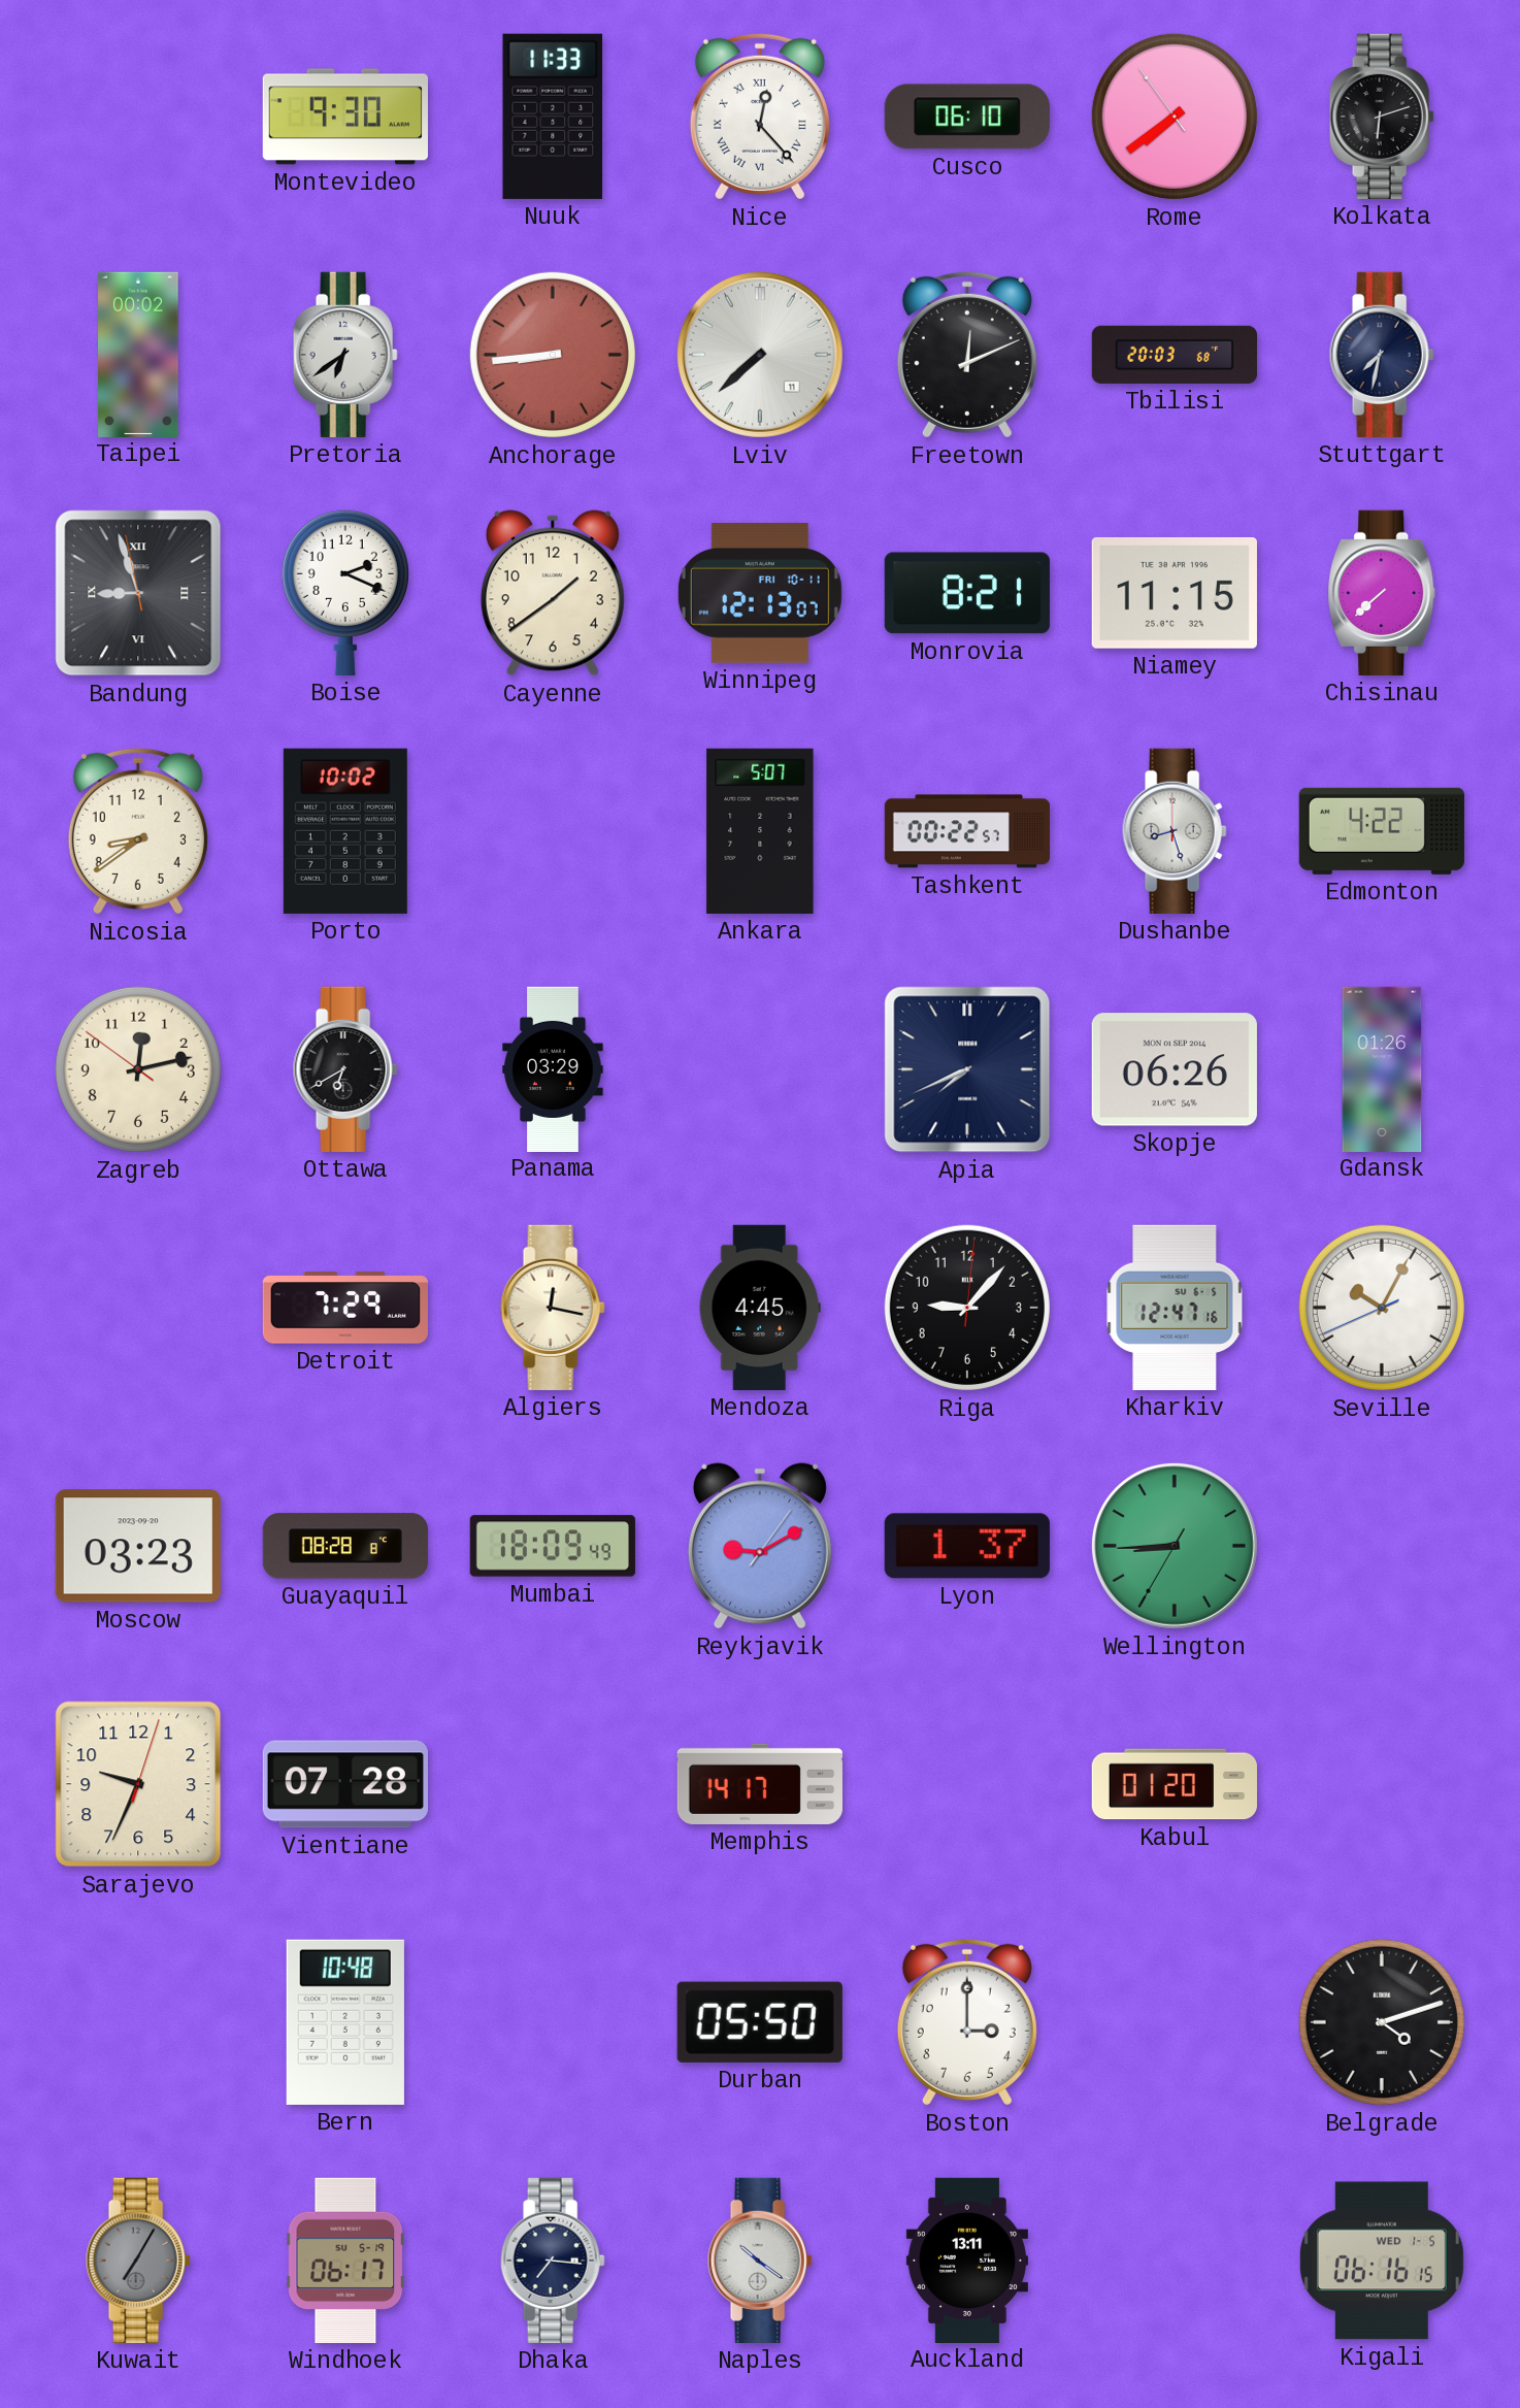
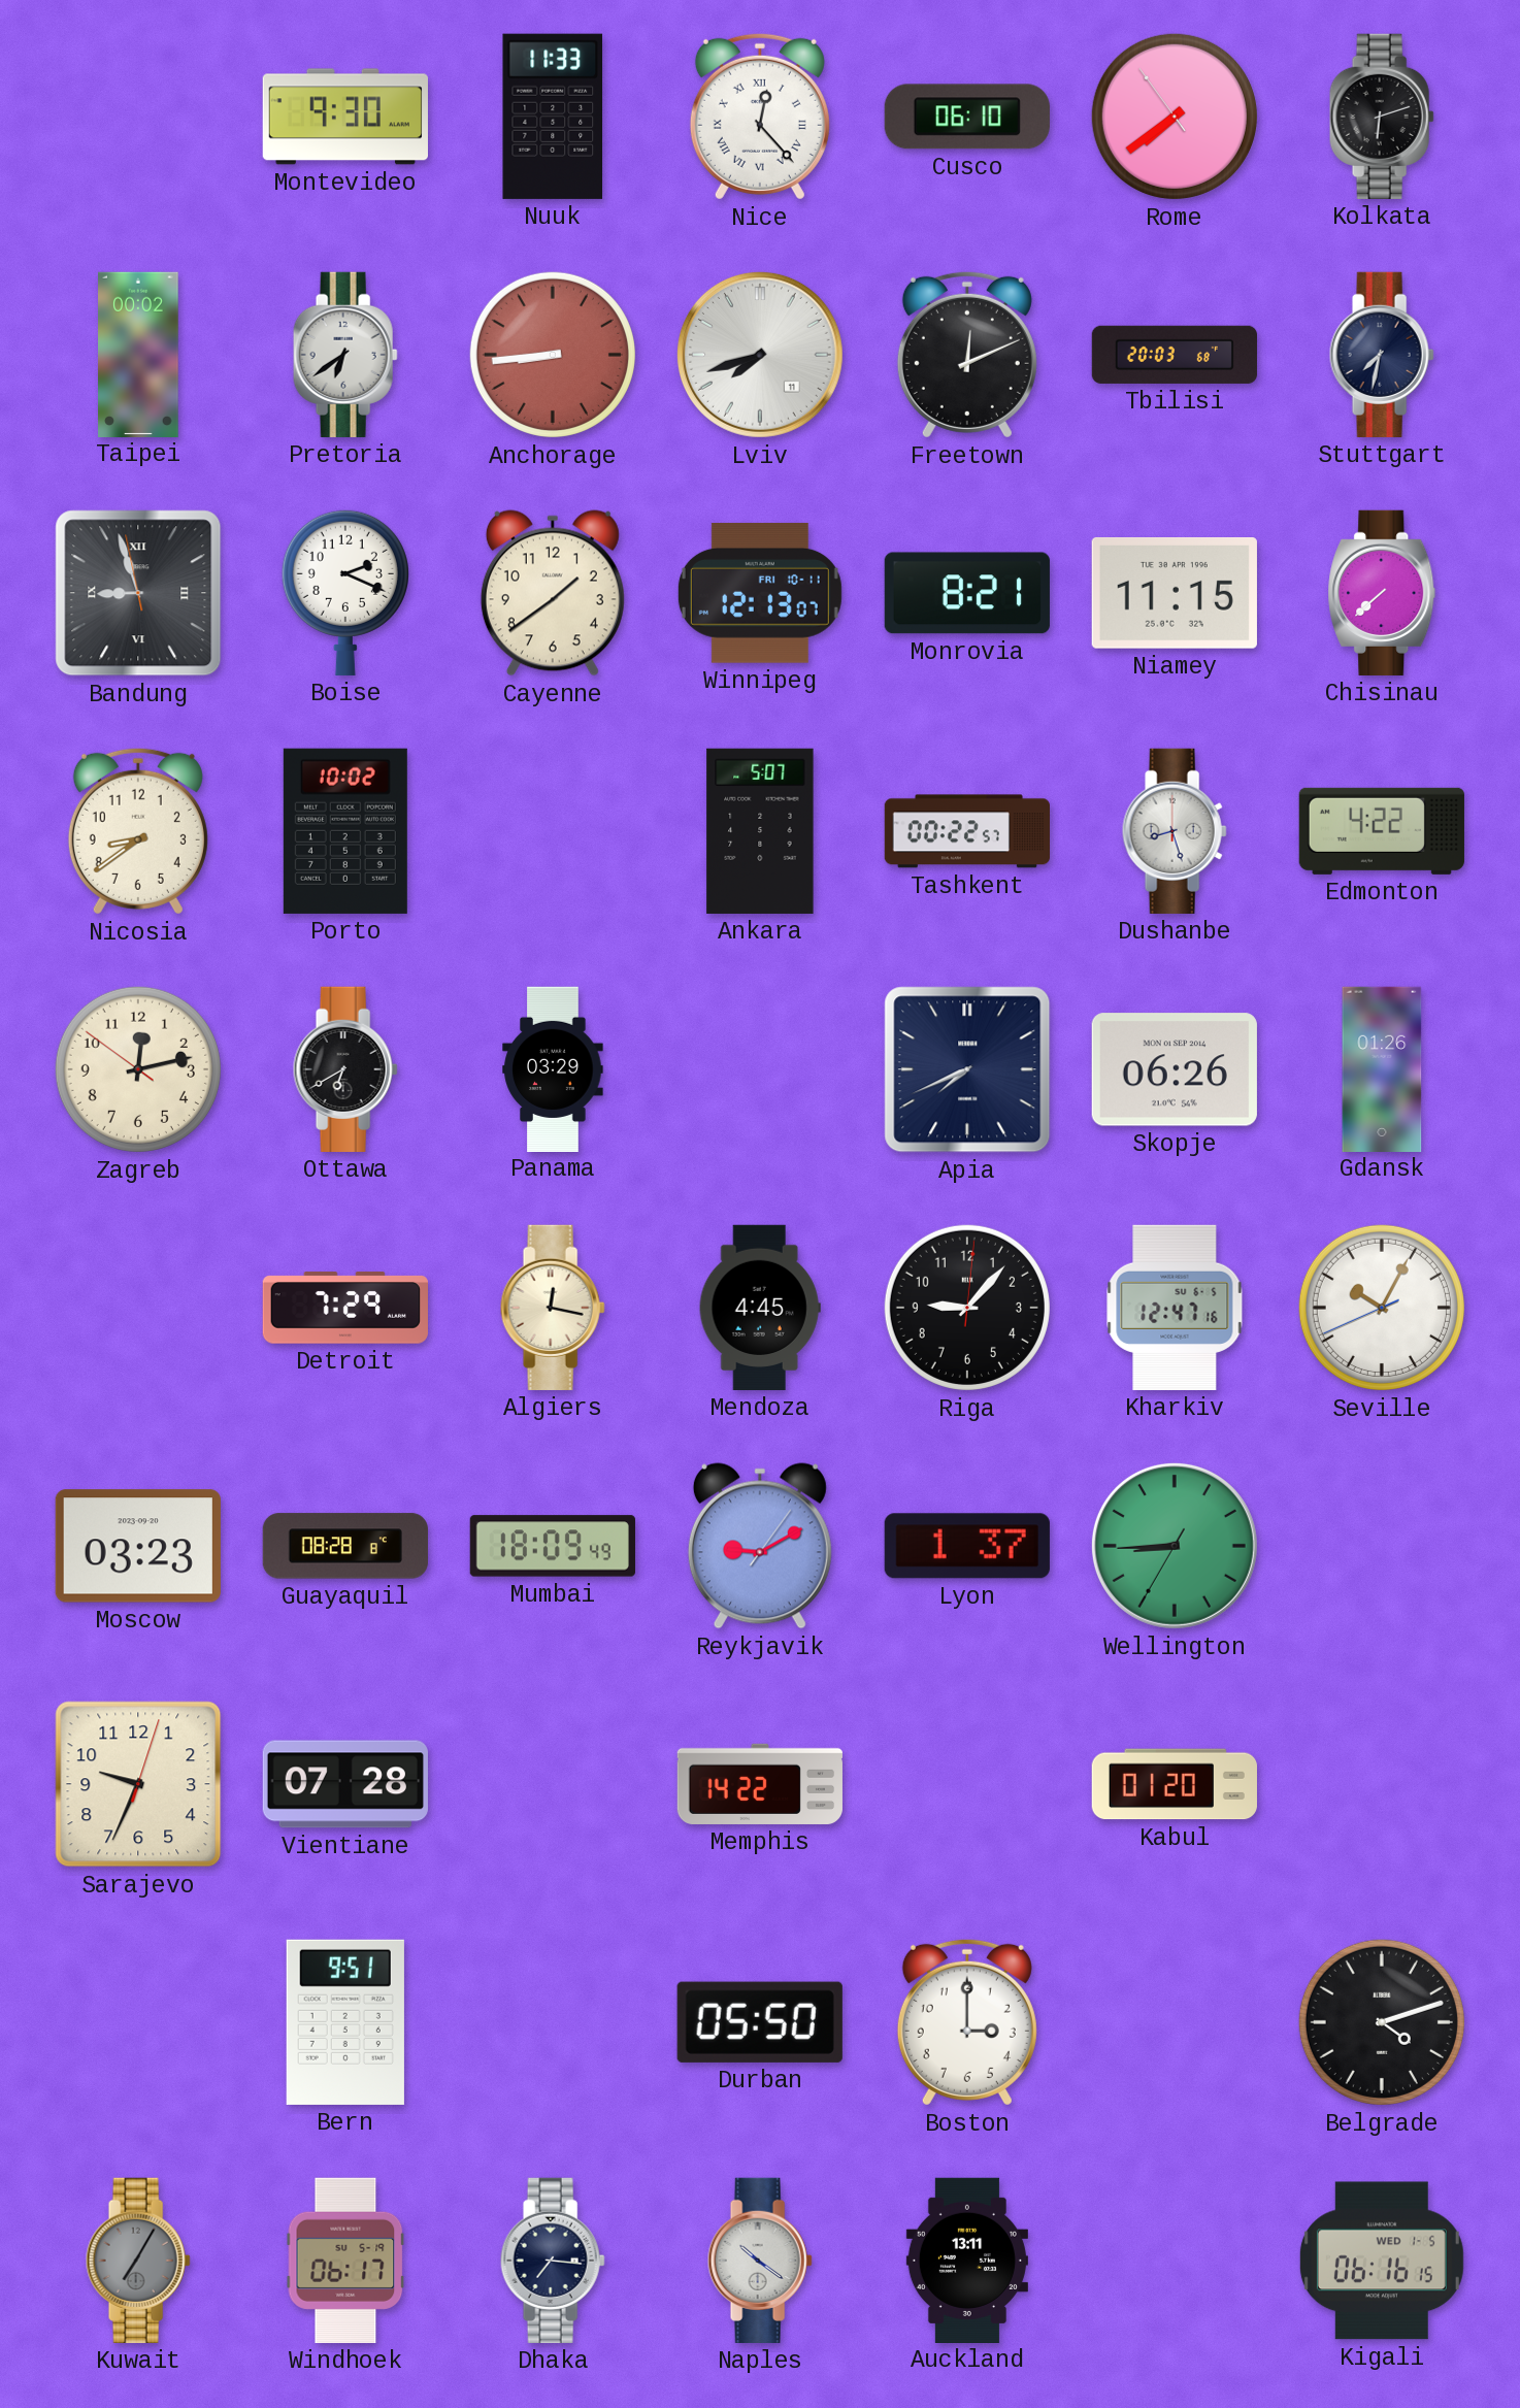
Lviv: 7:38 -> 7:42 (760, 355)
Memphis: 14:17 -> 14:22 (760, 1784)
Bern: 10:48 -> 9:51 (345, 2022)
